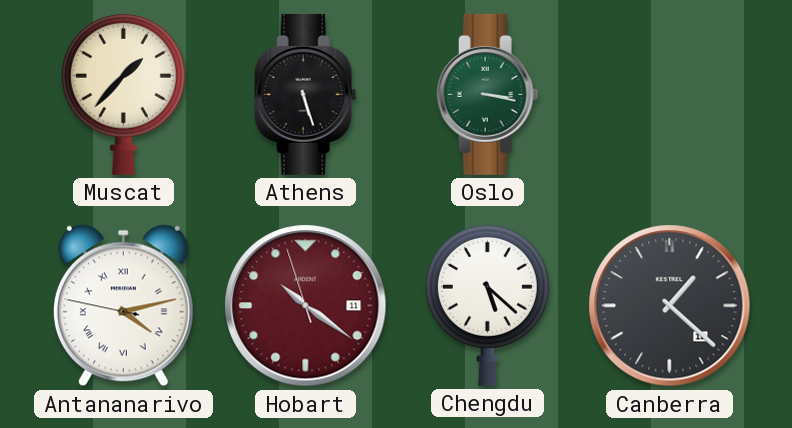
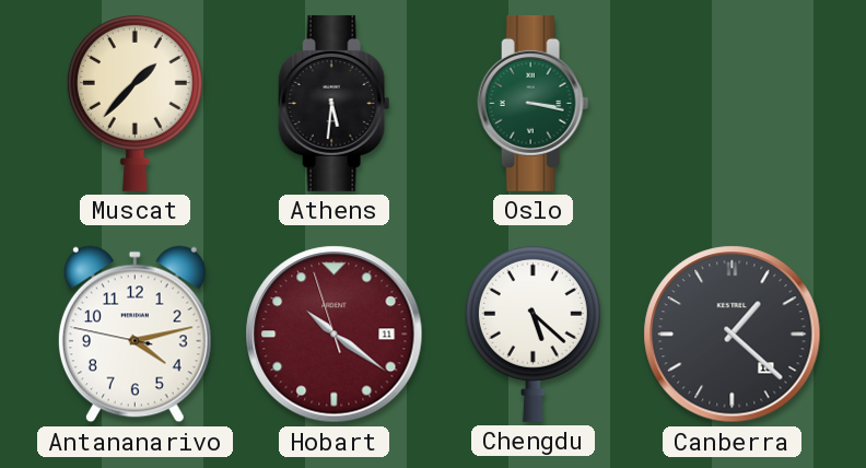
Athens: 5:27 -> 5:31 (335, 103)
Antananarivo numerals: Roman -> Arabic (134, 335)
